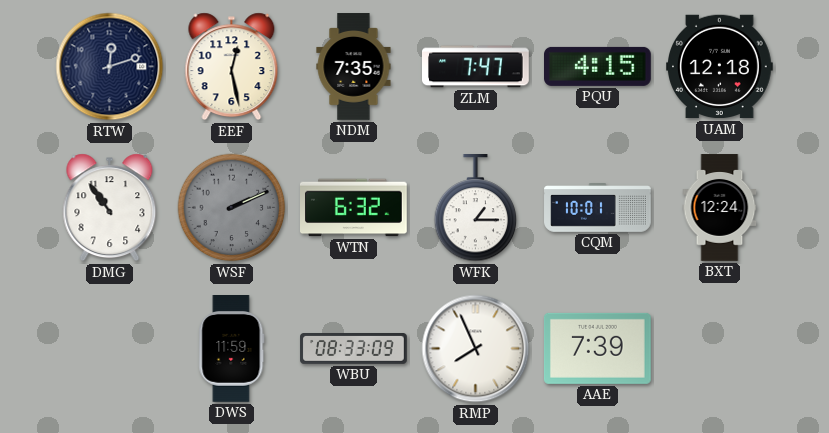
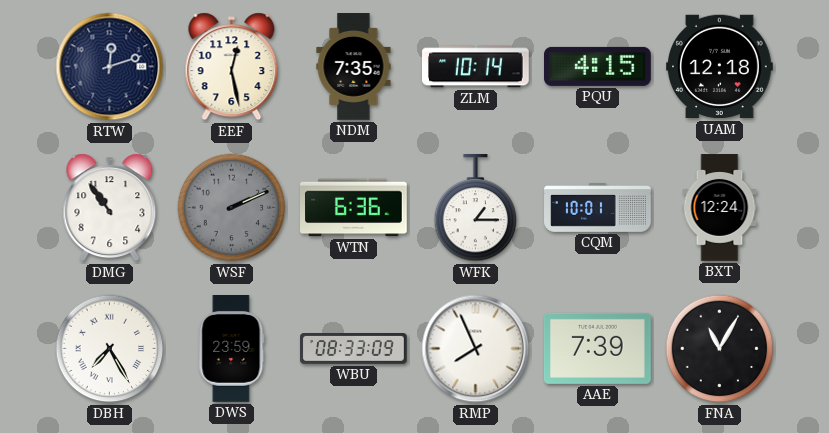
ZLM: 7:47 -> 10:14 (476, 67)
WTN: 6:32 -> 6:36 (354, 208)
DBH: none -> 7:25 (110, 349)
DWS: 11:59 -> 23:59 (232, 349)
FNA: none -> 11:05 (720, 349)
